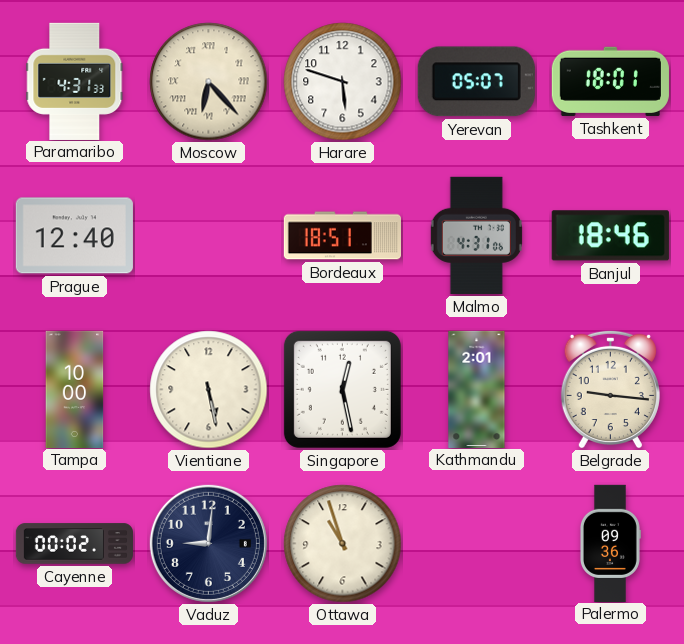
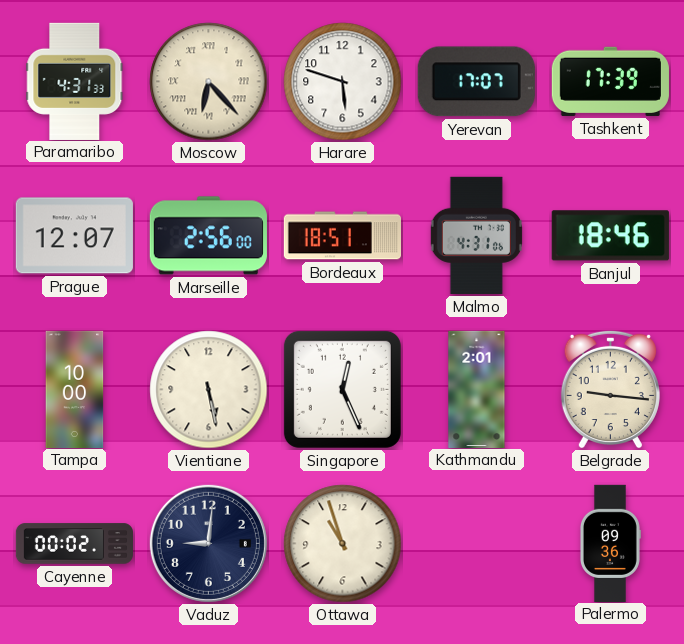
Yerevan: 05:07 -> 17:07 (476, 82)
Tashkent: 18:01 -> 17:39 (610, 81)
Prague: 12:40 -> 12:07 (74, 236)
Marseille: none -> 2:56 (208, 236)
Singapore: 12:28 -> 12:26 (342, 389)
